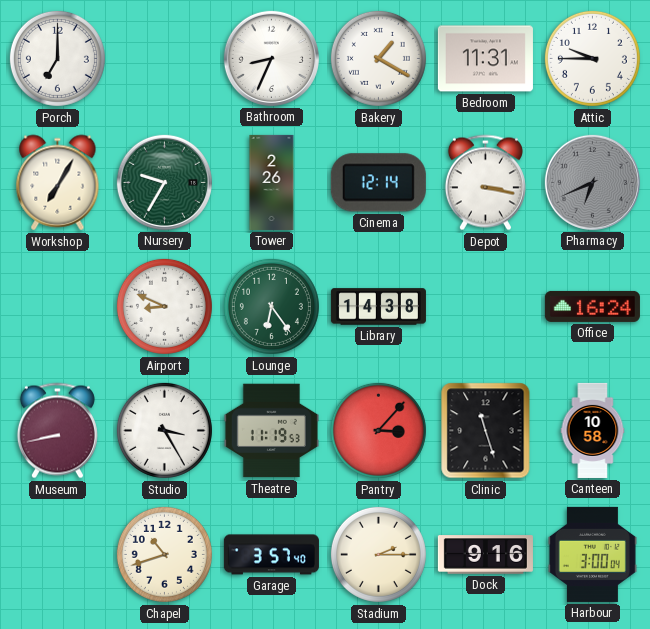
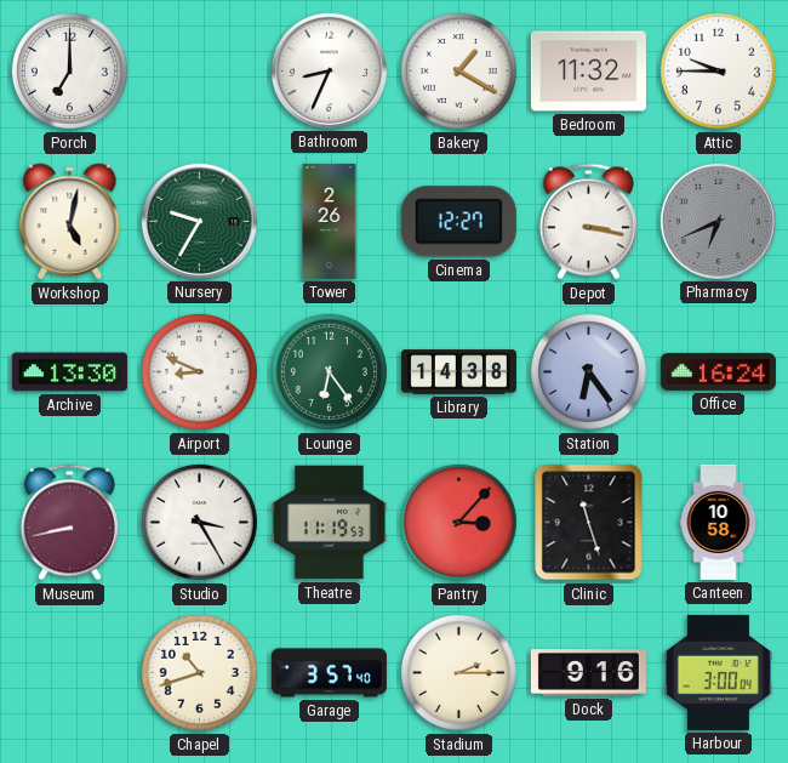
Bedroom: 11:31 -> 11:32 (588, 72)
Workshop: 7:05 -> 5:02 (70, 222)
Cinema: 12:14 -> 12:27 (458, 222)
Archive: none -> 13:30 (69, 372)
Station: none -> 6:24 (588, 371)
